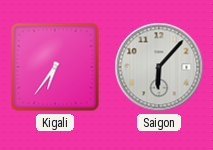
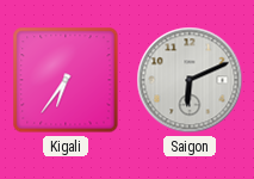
Saigon: 6:07 -> 6:11 (190, 80)
